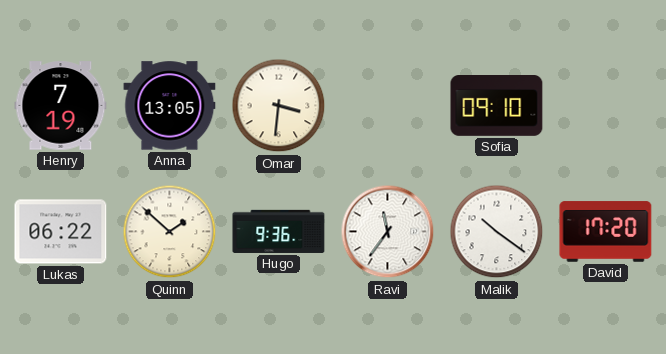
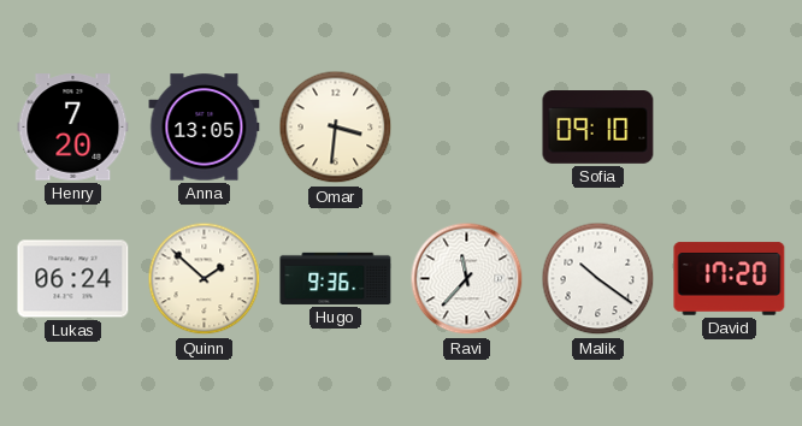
Henry: 7:19 -> 7:20 (73, 128)
Lukas: 06:22 -> 06:24 (73, 279)
Ravi: 11:36 -> 11:37 (467, 279)
